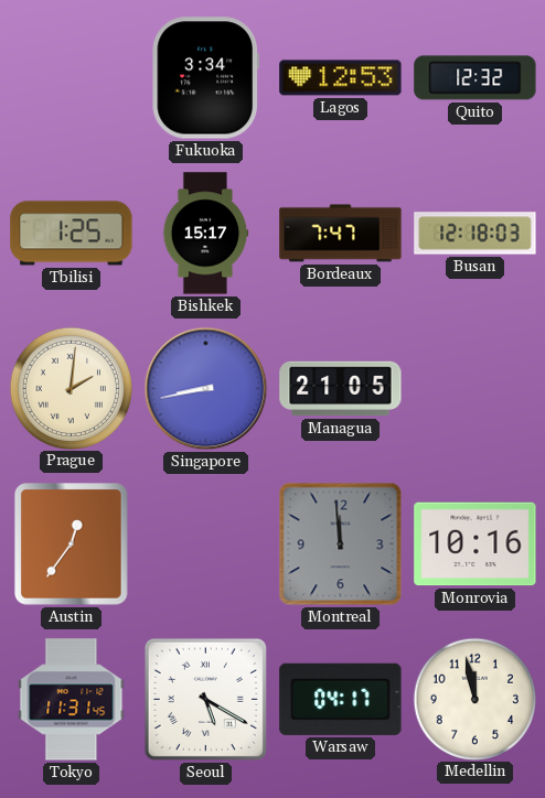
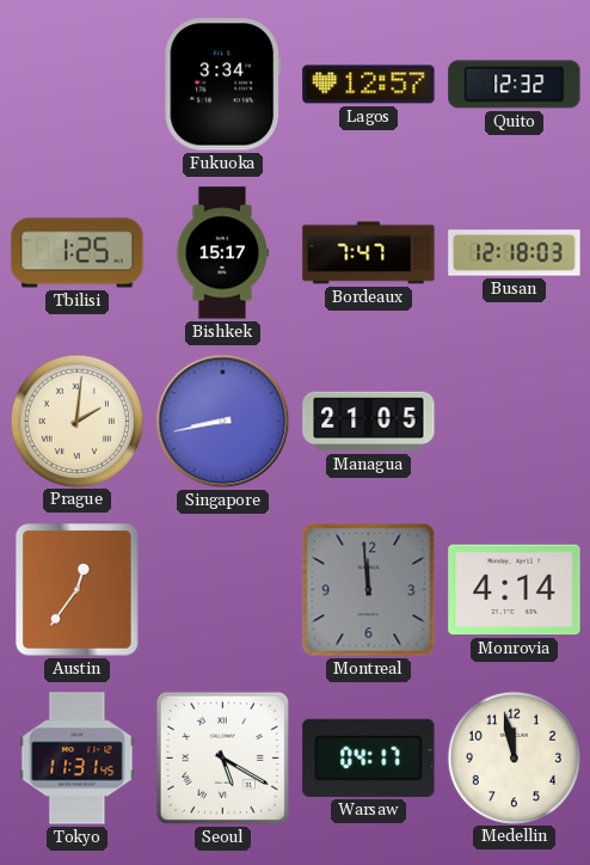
Lagos: 12:53 -> 12:57 (369, 85)
Monrovia: 10:16 -> 4:14 (515, 590)
